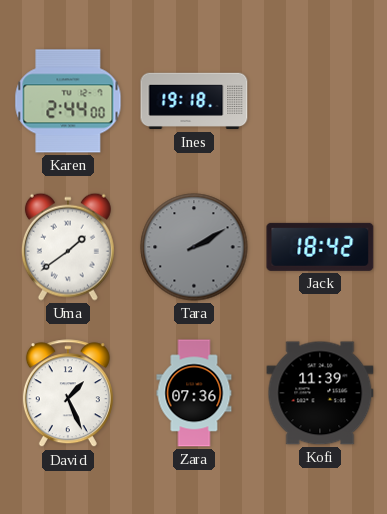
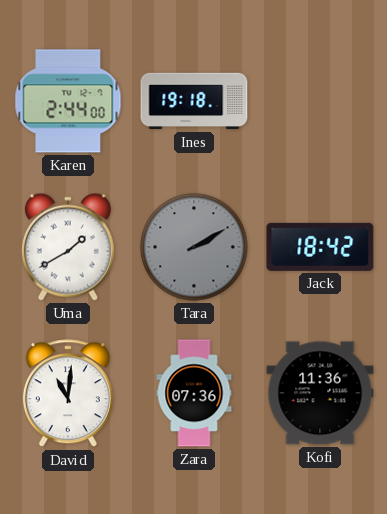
Uma: 1:39 -> 1:40 (68, 247)
David: 1:26 -> 11:01 (68, 394)
Kofi: 11:39 -> 11:36 (320, 393)
